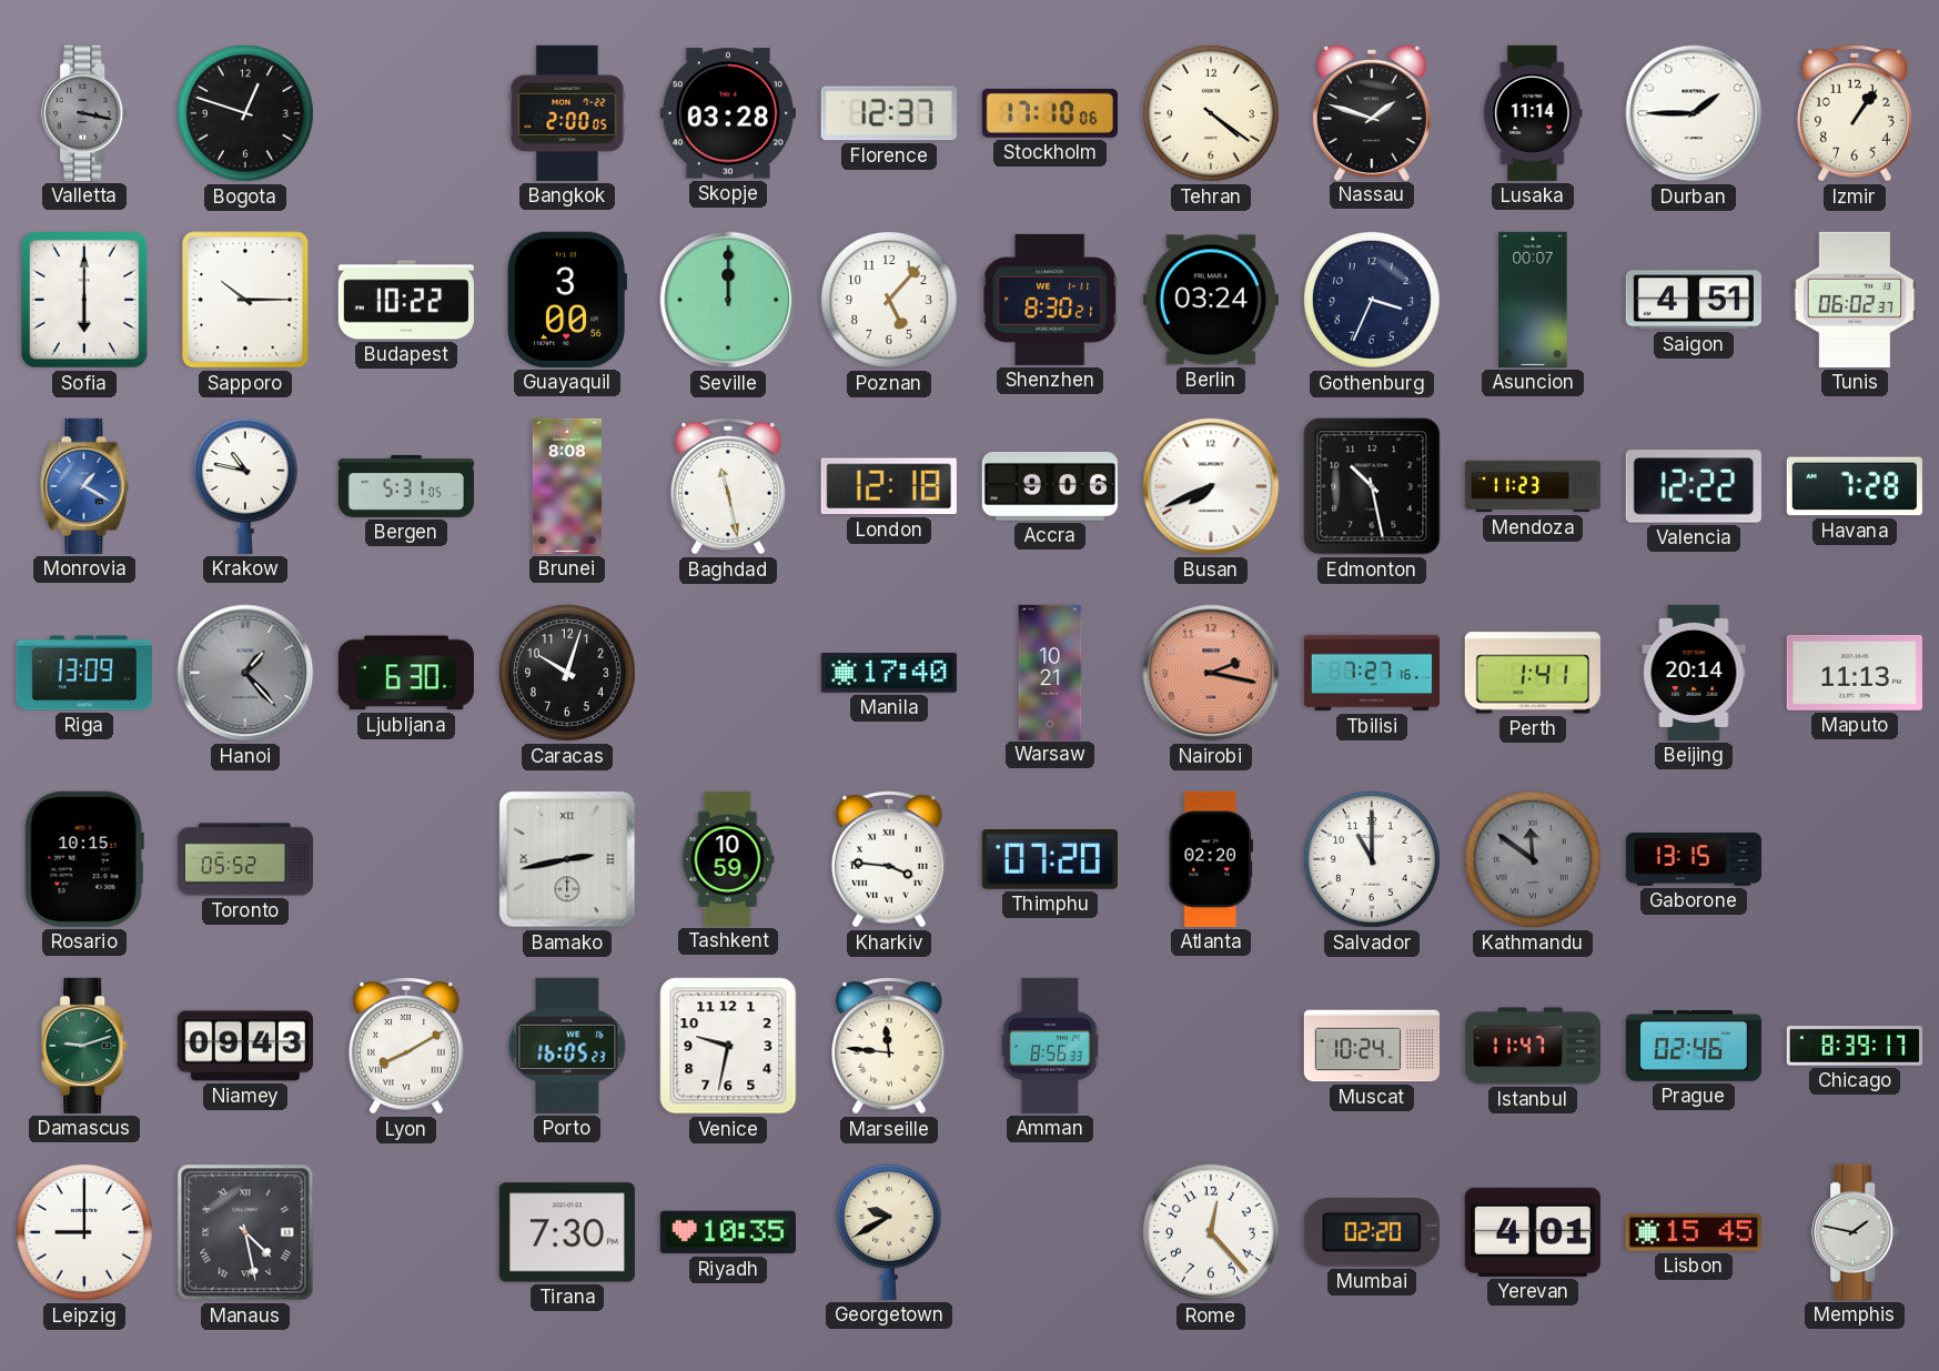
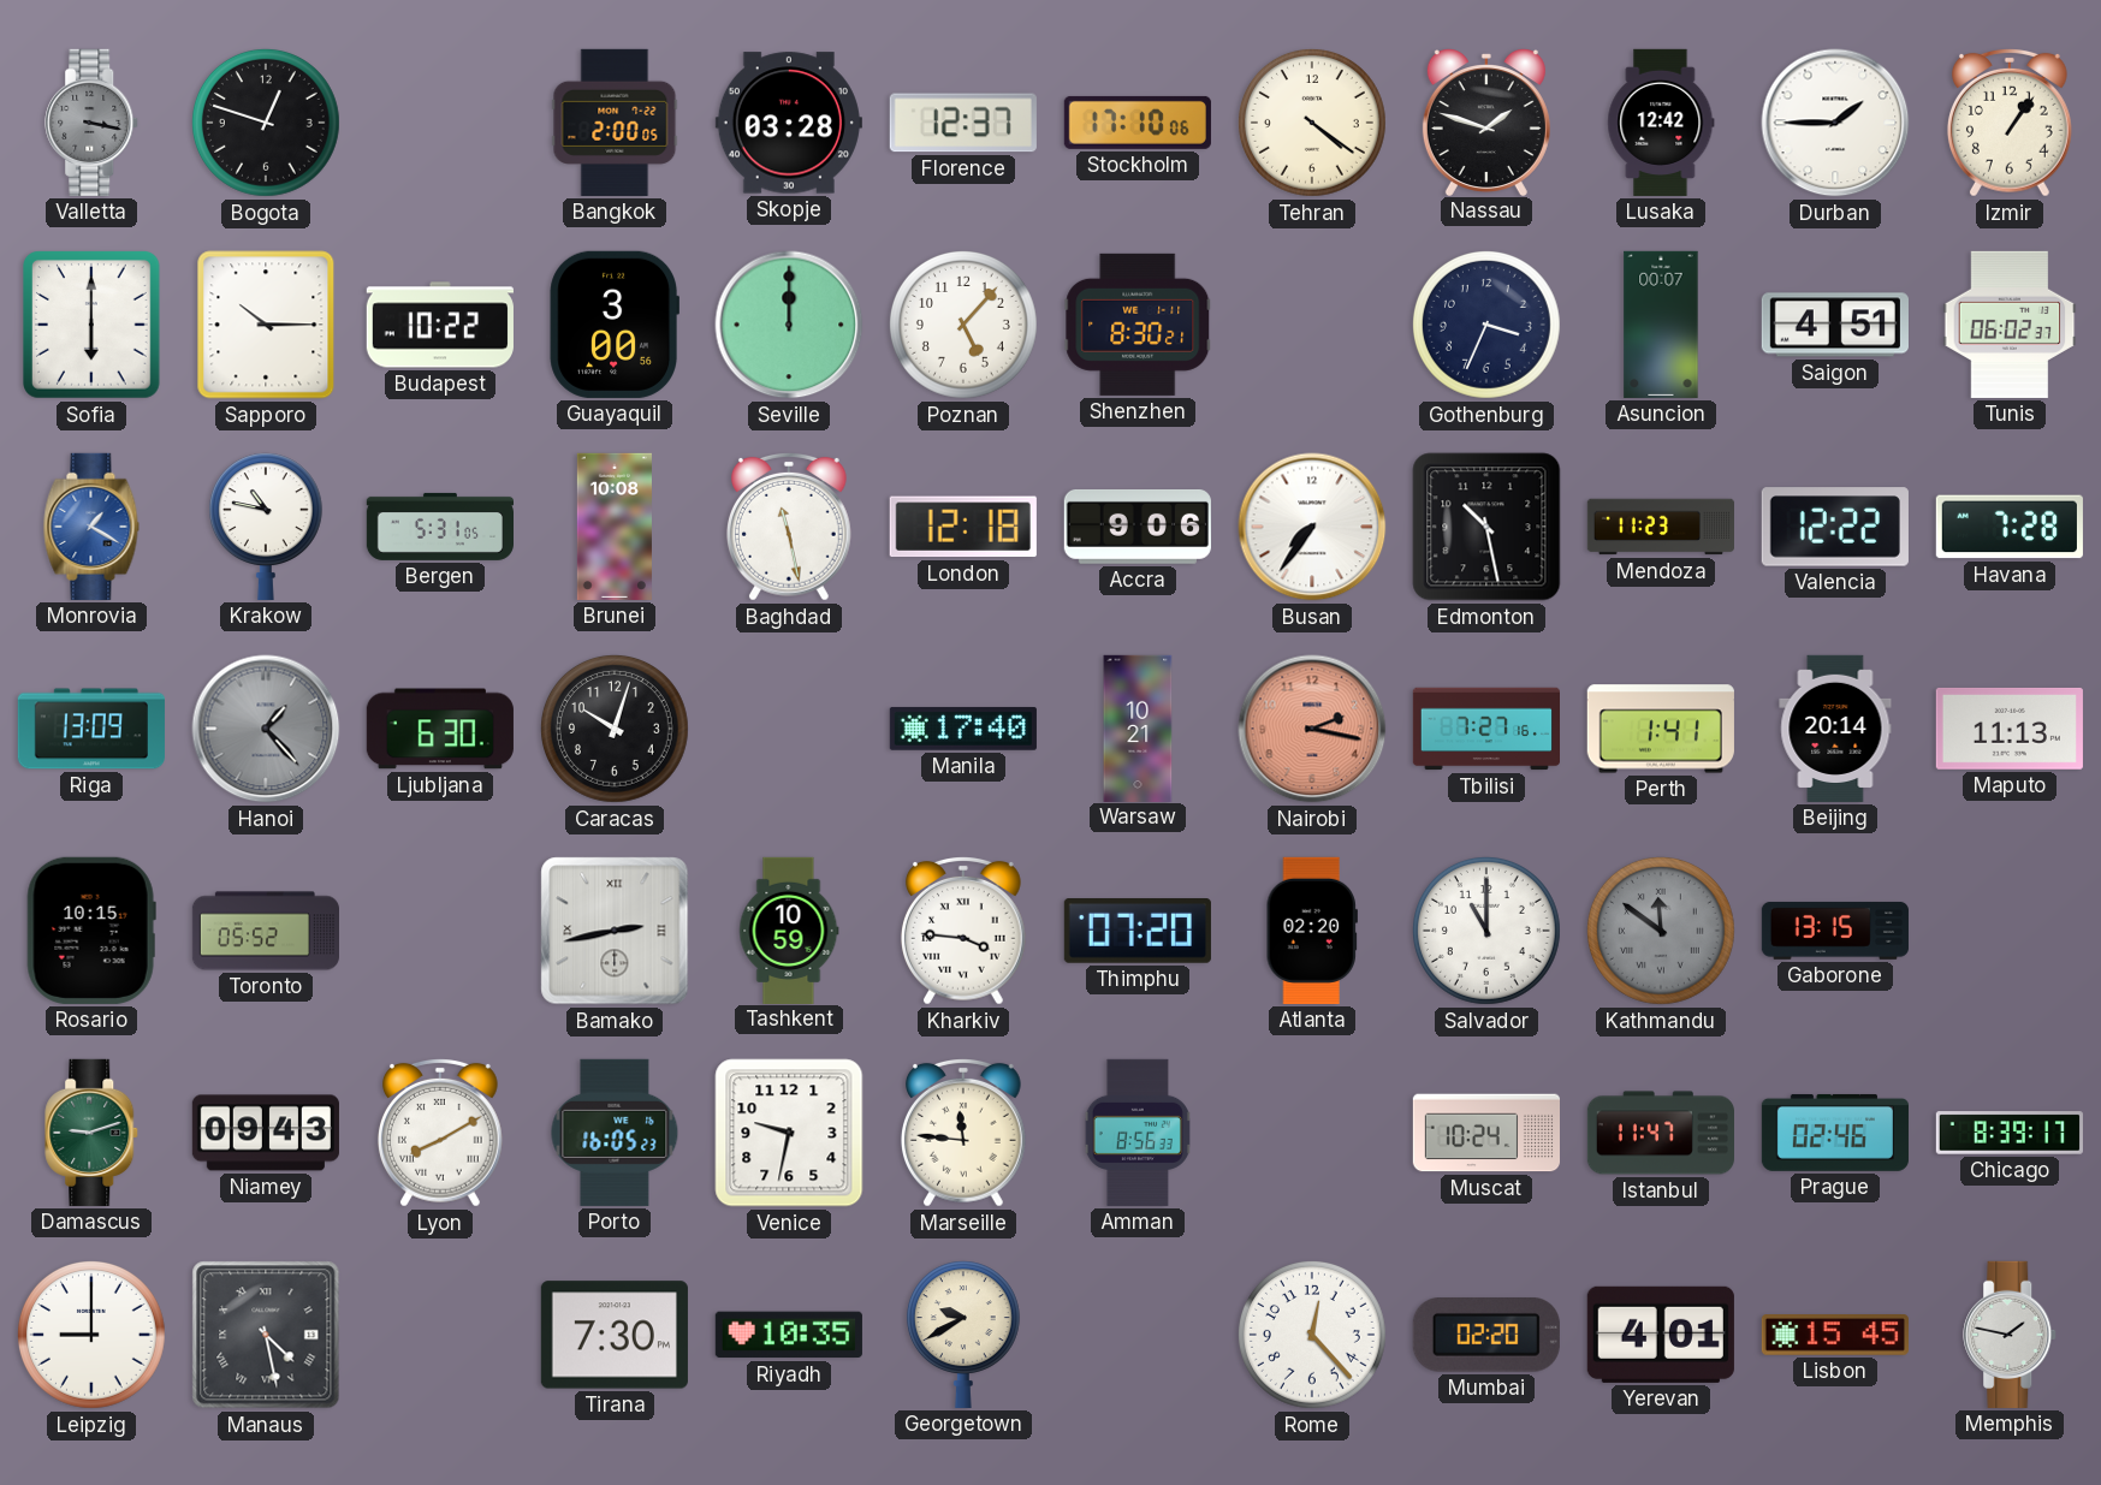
Lusaka: 11:14 -> 12:42 (1661, 123)
Berlin: 03:24 -> none (1211, 300)
Brunei: 8:08 -> 10:08 (615, 527)
Busan: 7:41 -> 7:36 (1312, 527)
